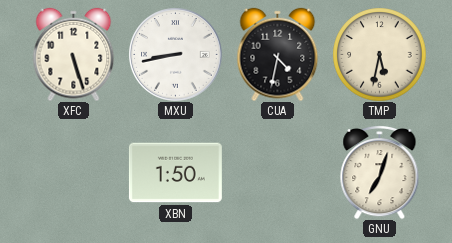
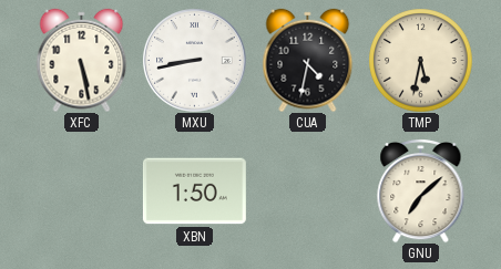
XFC: 5:27 -> 5:28 (82, 60)
GNU: 7:03 -> 7:08 (421, 190)
